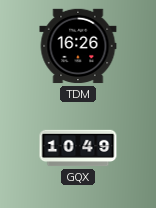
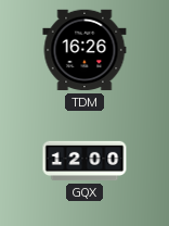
GQX: 10:49 -> 12:00 (84, 161)
